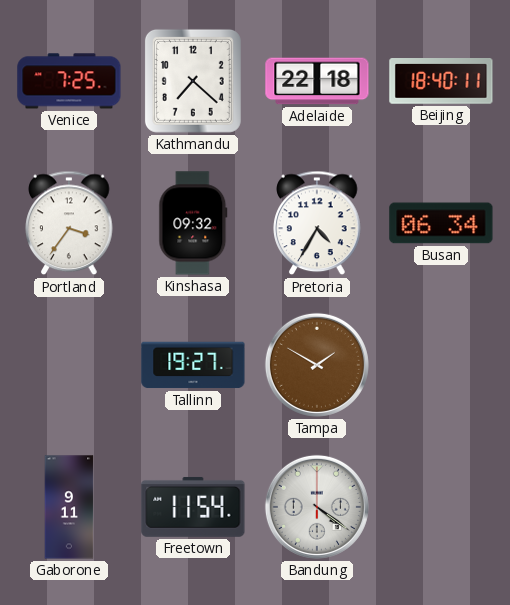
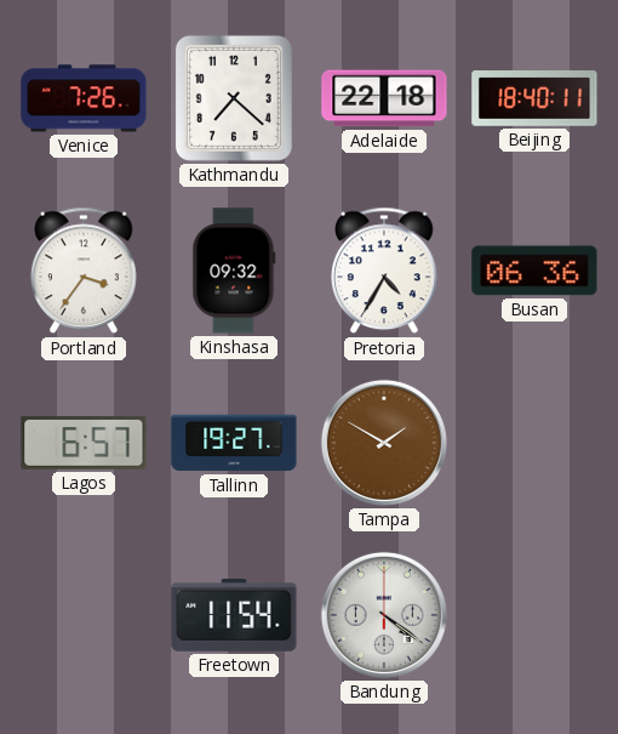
Venice: 7:25 -> 7:26 (84, 98)
Busan: 06:34 -> 06:36 (534, 271)
Lagos: none -> 6:57 (84, 443)
Gaborone: 9:11 -> none (69, 507)
